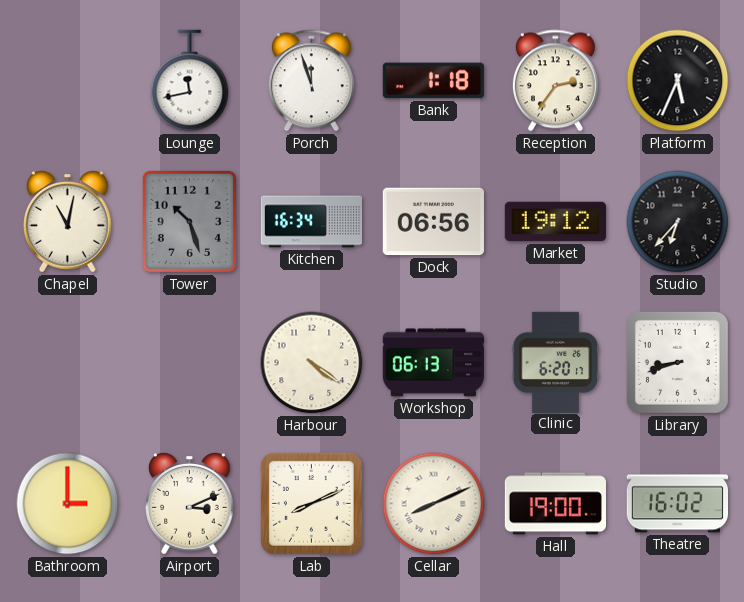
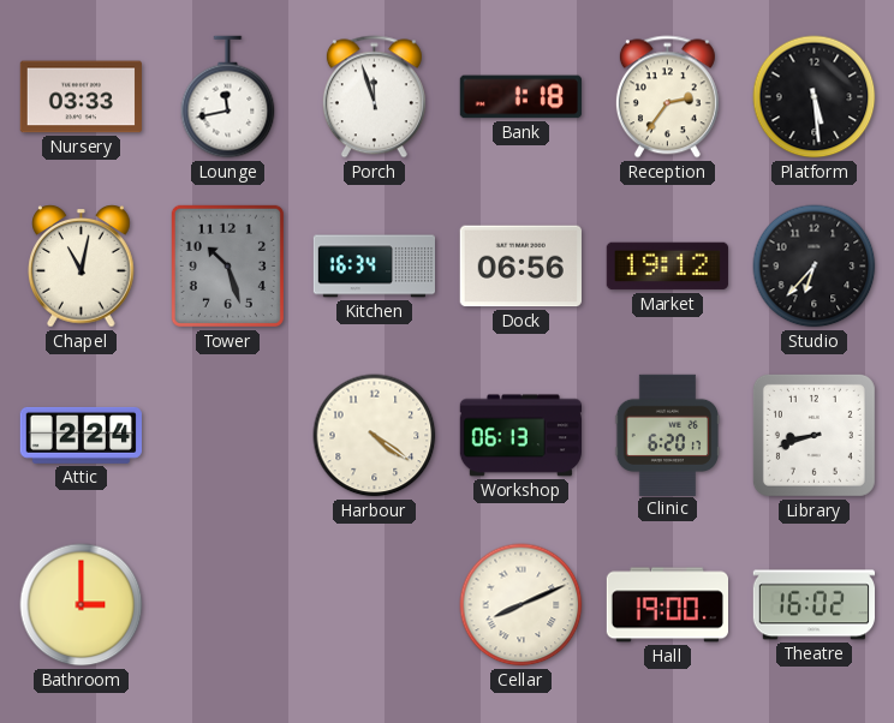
Nursery: none -> 03:33 (81, 97)
Platform: 5:34 -> 5:29 (815, 97)
Attic: none -> 2:24 (81, 435)
Airport: 3:11 -> none (190, 504)
Lab: 8:11 -> none (311, 503)
